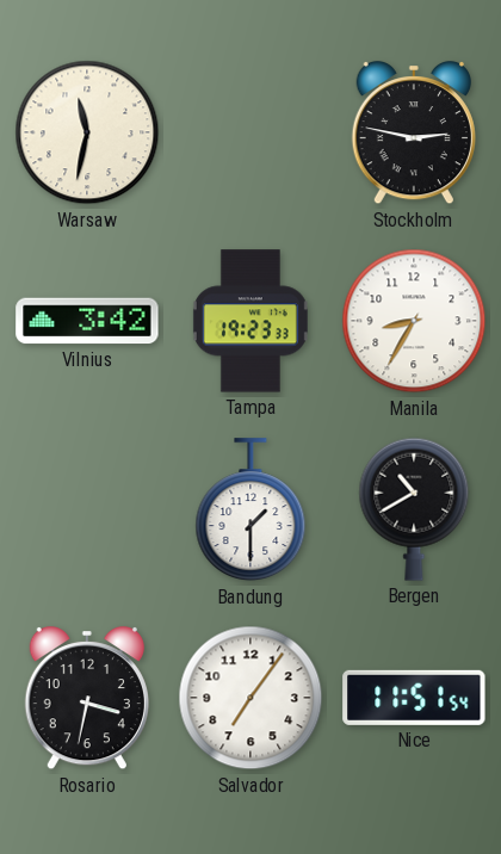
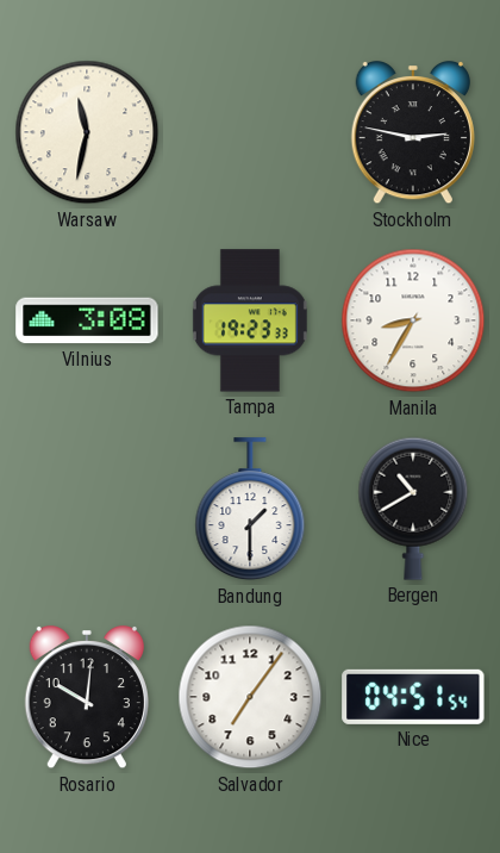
Vilnius: 3:42 -> 3:08 (87, 320)
Rosario: 3:32 -> 10:01 (87, 697)
Nice: 11:51 -> 04:51 (413, 697)
